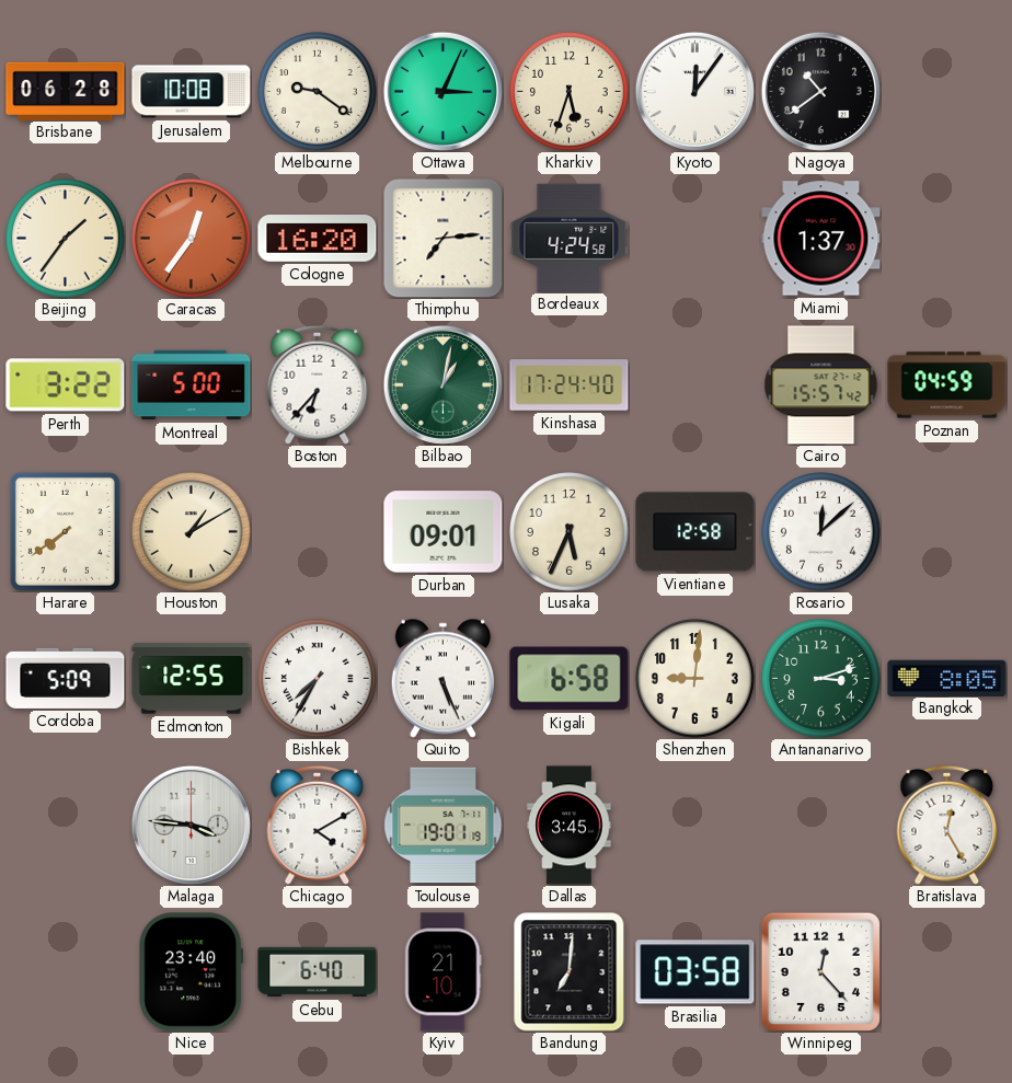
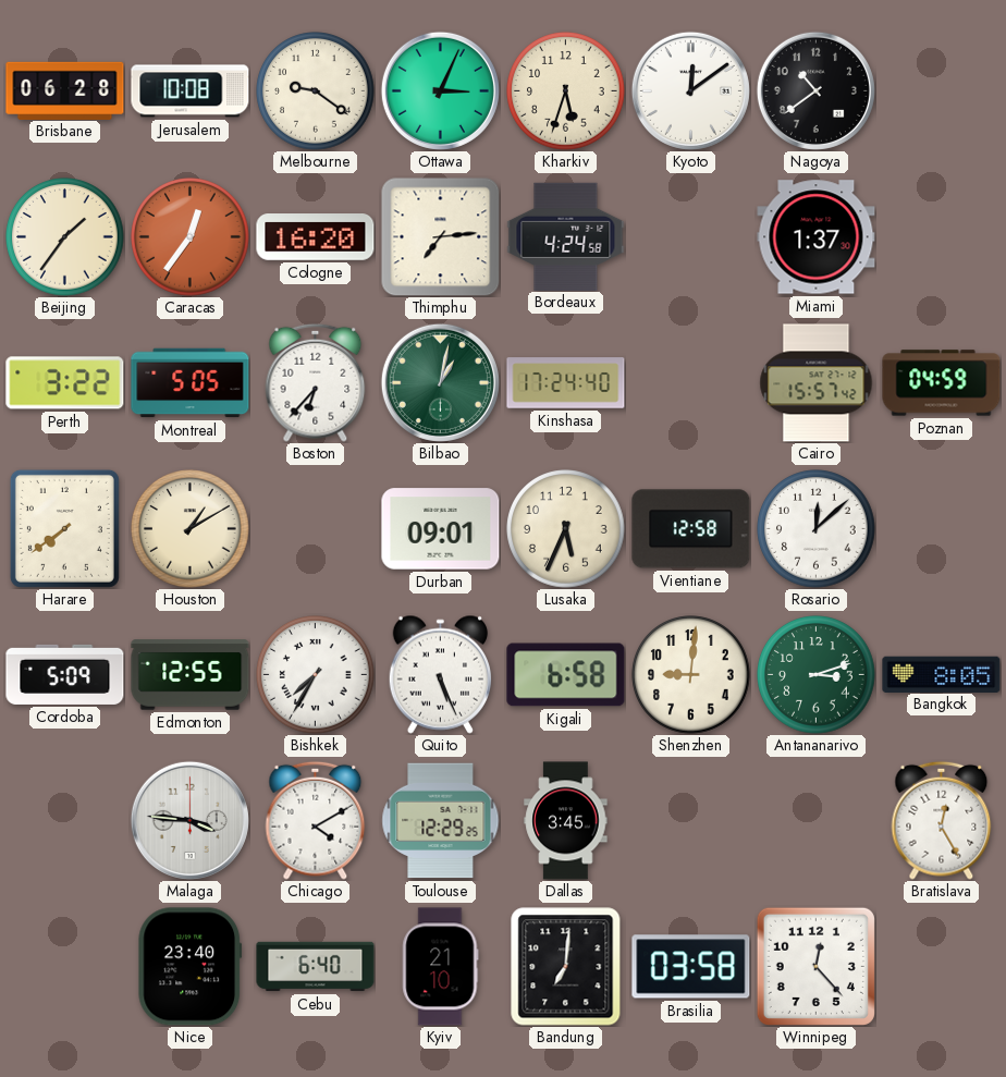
Kyoto: 12:06 -> 12:09 (690, 90)
Montreal: 5:00 -> 5:05 (191, 383)
Toulouse: 19:01 -> 12:29 (441, 821)
